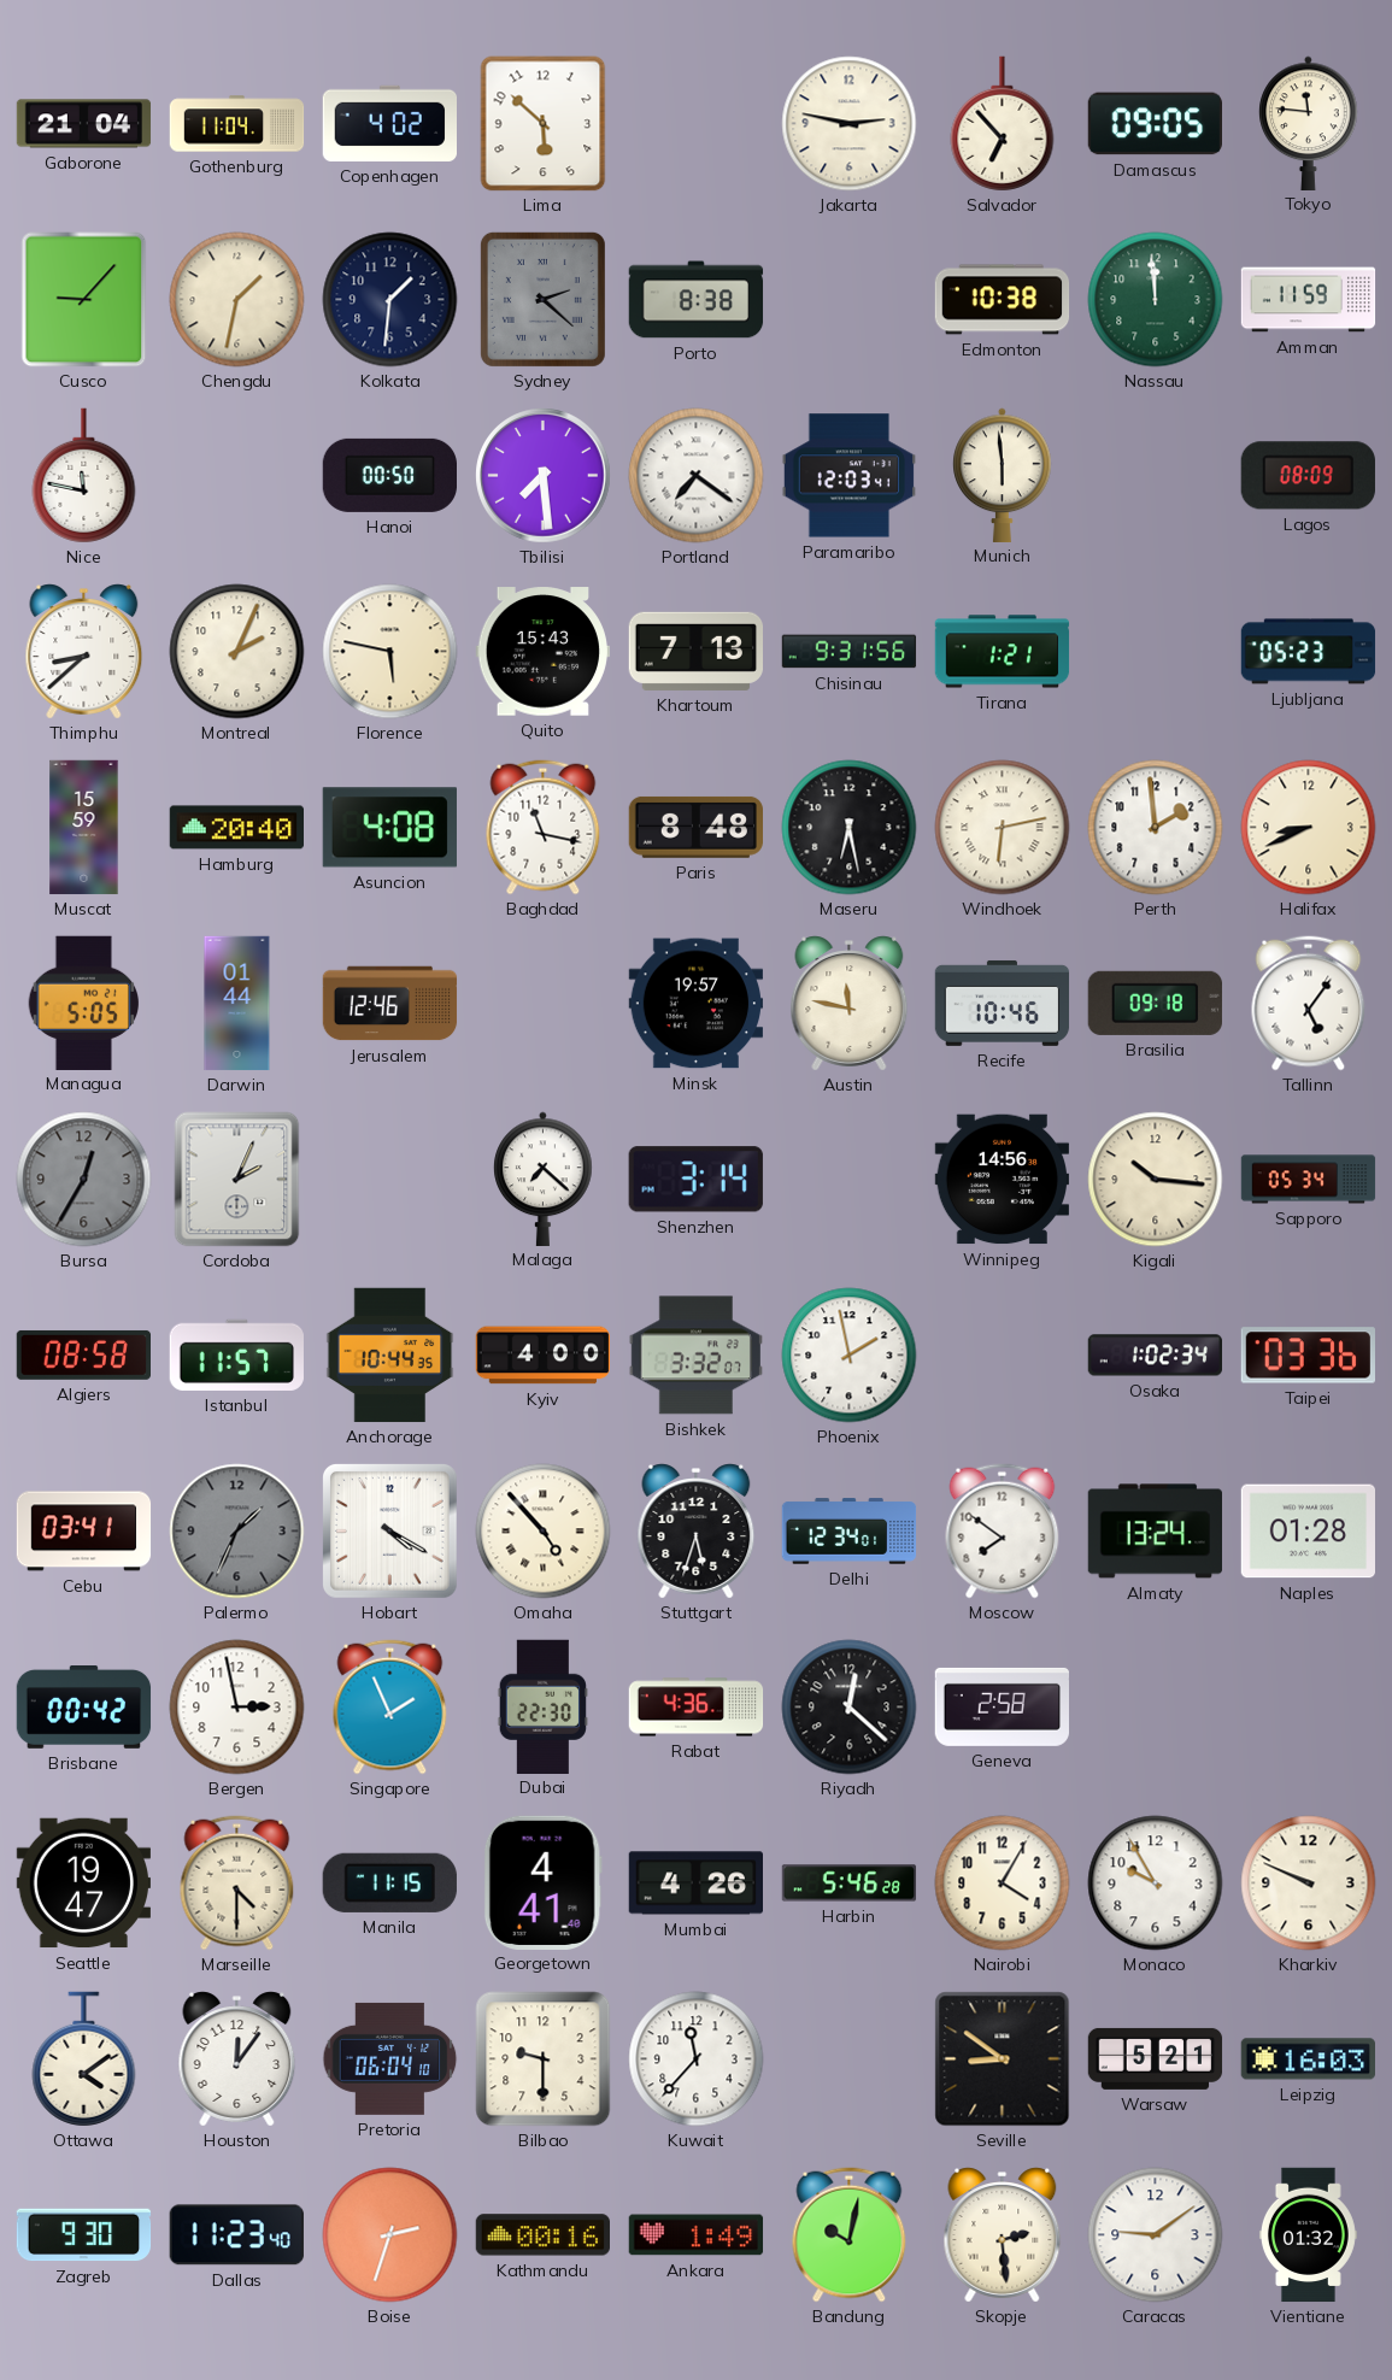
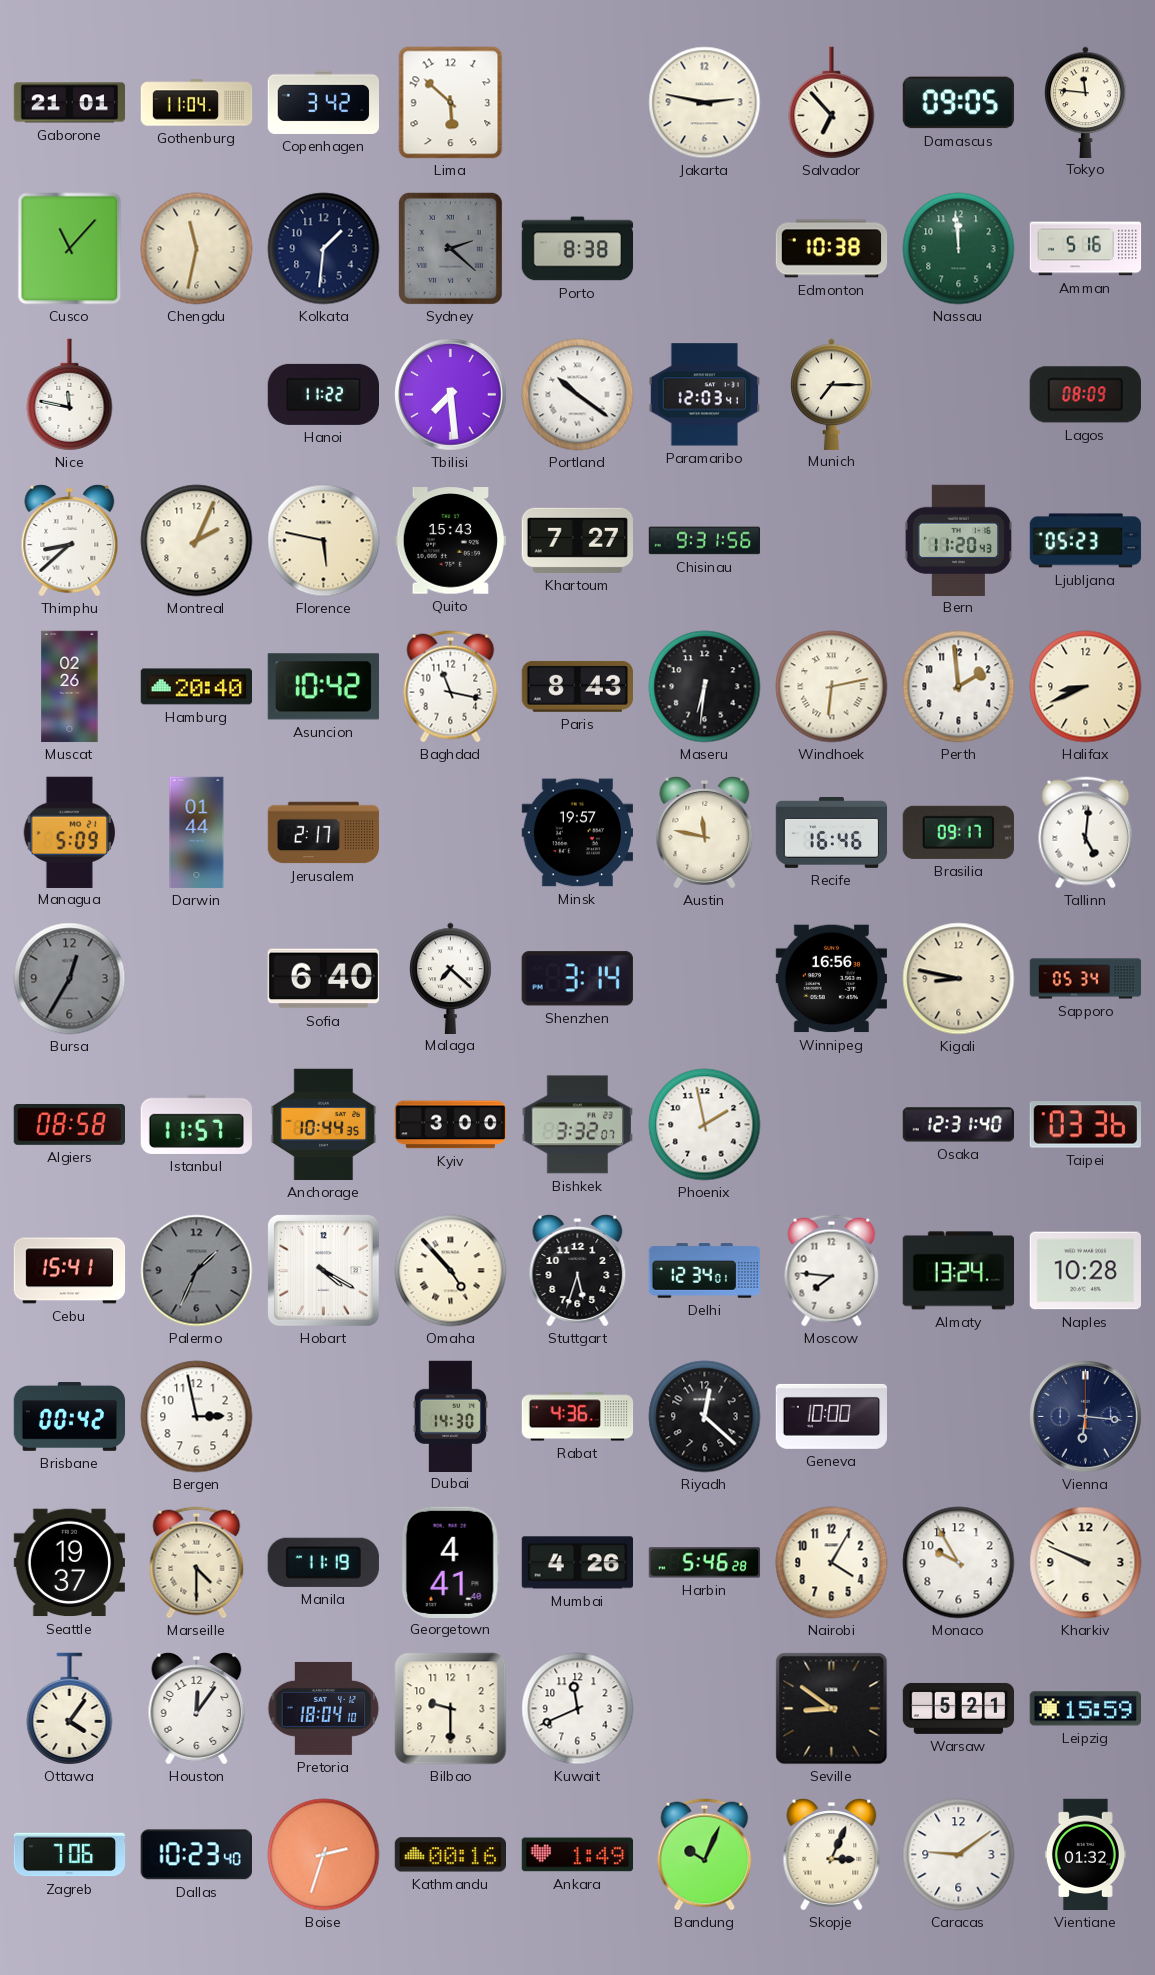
Gaborone: 21:04 -> 21:01 (70, 103)
Copenhagen: 4:02 -> 3:42 (323, 102)
Cusco: 9:07 -> 11:07 (70, 249)
Chengdu: 1:32 -> 11:32 (197, 249)
Amman: 11:59 -> 5:16 (1086, 249)
Hanoi: 00:50 -> 11:22 (323, 394)
Portland: 7:21 -> 10:21 (578, 395)
Munich: 5:59 -> 7:15 (832, 394)
Khartoum: 7:13 -> 7:27 (577, 540)
Tirana: 1:21 -> none (1003, 652)
Bern: none -> 11:20 (959, 540)
Muscat: 15:59 -> 02:26 (70, 687)
Asuncion: 4:08 -> 10:42 (323, 687)
Paris: 8:48 -> 8:43 (577, 686)
Maseru: 6:28 -> 6:31 (705, 687)
Managua: 5:05 -> 5:09 (70, 832)
Jerusalem: 12:46 -> 2:17 (324, 833)
Recife: 10:46 -> 16:46 (832, 832)
Brasilia: 09:18 -> 09:17 (958, 832)
Tallinn: 5:06 -> 5:01 (1086, 833)
Cordoba: 2:04 -> none (237, 1180)
Sofia: none -> 6:40 (323, 979)
Winnipeg: 14:56 -> 16:56 (831, 979)
Kigali: 10:16 -> 8:47 (959, 979)
Kyiv: 4:00 -> 3:00 (451, 1125)
Osaka: 1:02 -> 12:31 (958, 1125)
Cebu: 03:41 -> 15:41 (70, 1271)
Moscow: 7:51 -> 7:46 (832, 1271)
Naples: 01:28 -> 10:28 (1085, 1271)
Singapore: 1:56 -> none (390, 1708)
Dubai: 22:30 -> 14:30 (450, 1416)
Geneva: 2:58 -> 10:00 (831, 1416)
Vienna: none -> 6:16 (1086, 1417)
Seattle: 19:47 -> 19:37 (69, 1563)
Manila: 11:15 -> 11:19 (323, 1562)
Ottawa: 4:09 -> 4:06 (70, 1709)
Pretoria: 06:04 -> 18:04 (324, 1708)
Kuwait: 11:37 -> 11:41 (578, 1709)
Leipzig: 16:03 -> 15:59 (1085, 1709)
Zagreb: 9:30 -> 7:06 (70, 1855)
Dallas: 11:23 -> 10:23 (196, 1855)
Bandung: 10:02 -> 10:04 (705, 1855)
Skopje: 2:29 -> 3:04 (832, 1855)
